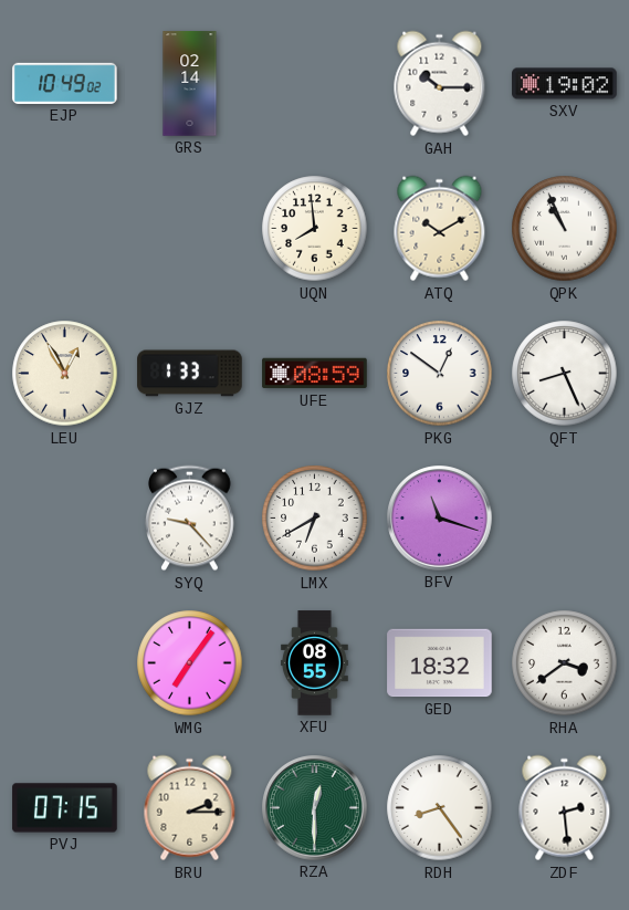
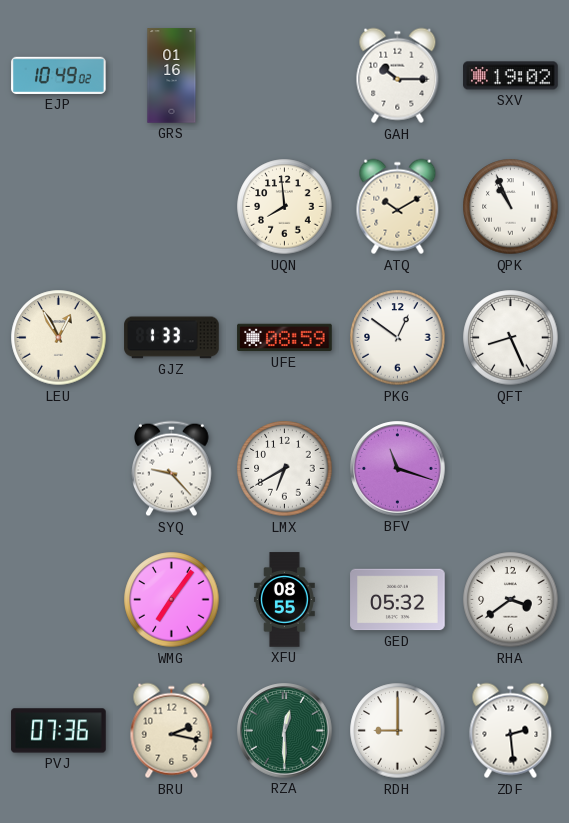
GRS: 02:14 -> 01:16 (172, 76)
GED: 18:32 -> 05:32 (398, 600)
PVJ: 07:15 -> 07:36 (59, 731)
BRU: 2:15 -> 2:17 (172, 731)
RDH: 8:24 -> 9:00 (398, 731)
